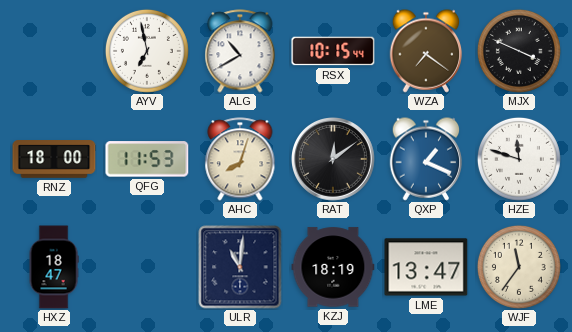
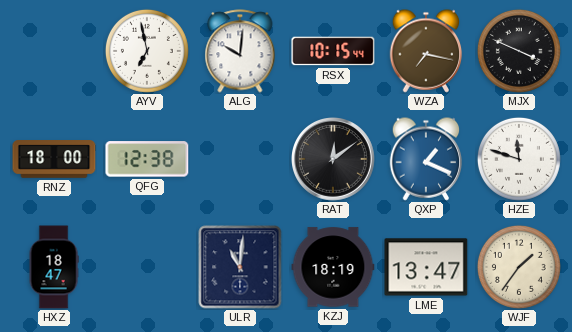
ALG: 10:40 -> 10:01 (240, 51)
WZA: 7:21 -> 7:17 (426, 51)
QFG: 11:53 -> 12:38 (147, 159)
AHC: 8:03 -> none (240, 159)
WJF: 11:36 -> 1:36 (519, 267)
